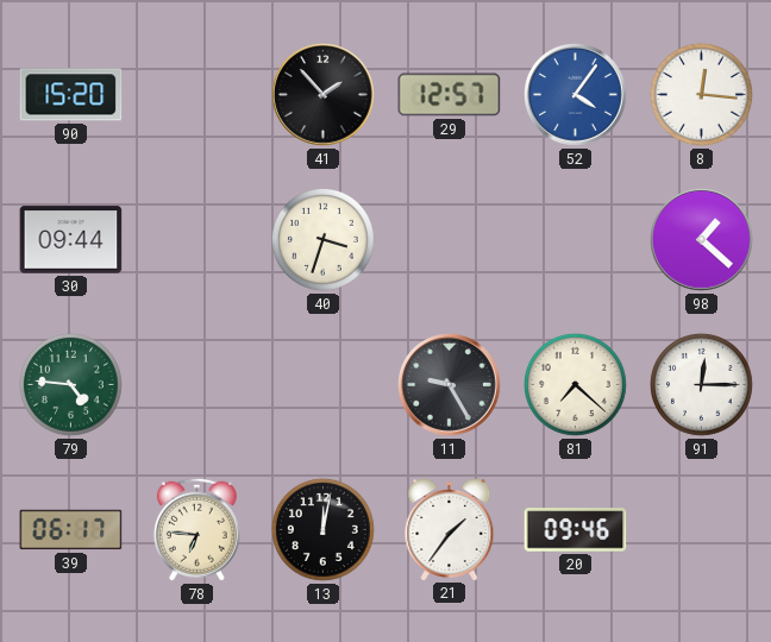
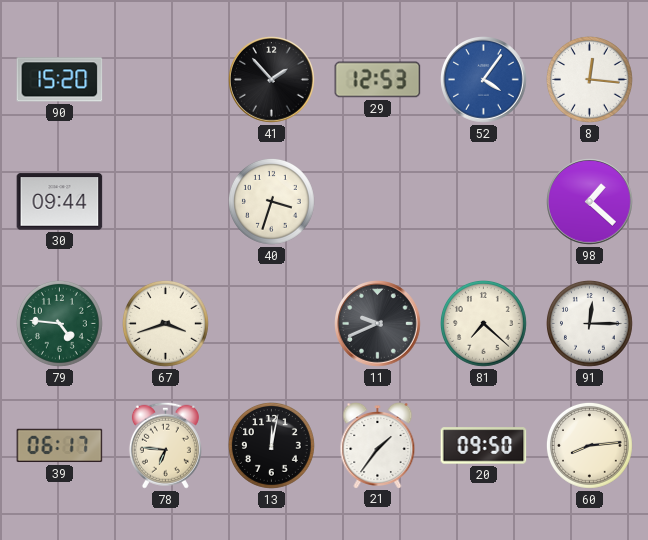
29: 12:57 -> 12:53 (378, 80)
67: none -> 3:42 (166, 324)
11: 9:25 -> 9:41 (378, 324)
20: 09:46 -> 09:50 (484, 446)
60: none -> 8:14 (590, 446)
